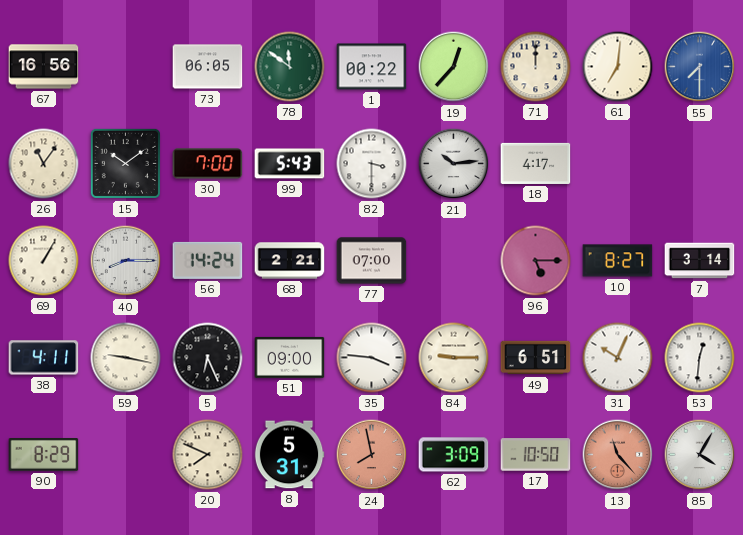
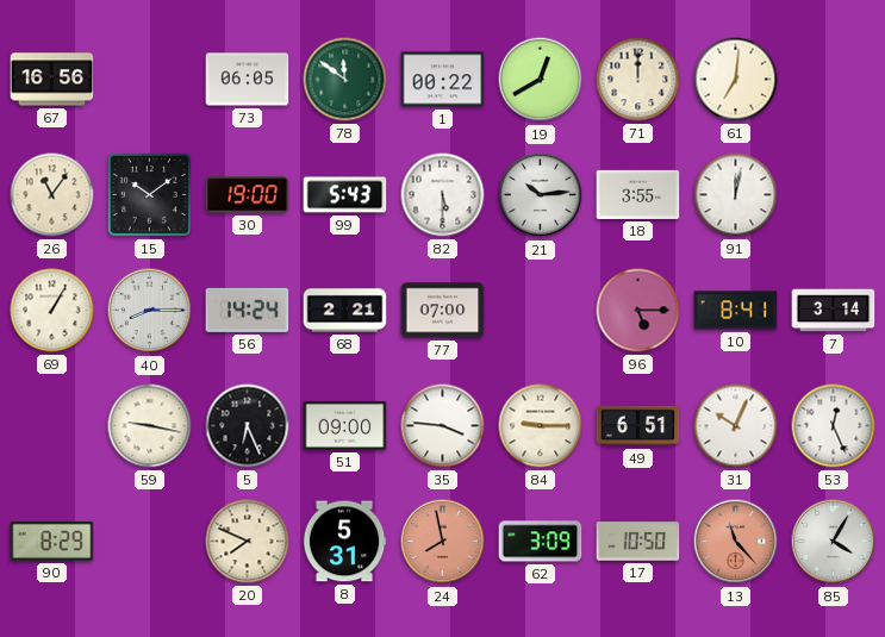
19: 12:37 -> 12:40 (541, 80)
55: 7:30 -> none (700, 67)
30: 7:00 -> 19:00 (248, 195)
82: 3:30 -> 5:30 (443, 195)
18: 4:17 -> 3:55 (638, 194)
91: none -> 12:02 (736, 195)
10: 8:27 -> 8:41 (736, 311)
38: 4:11 -> none (44, 358)
53: 12:31 -> 12:26 (834, 426)
